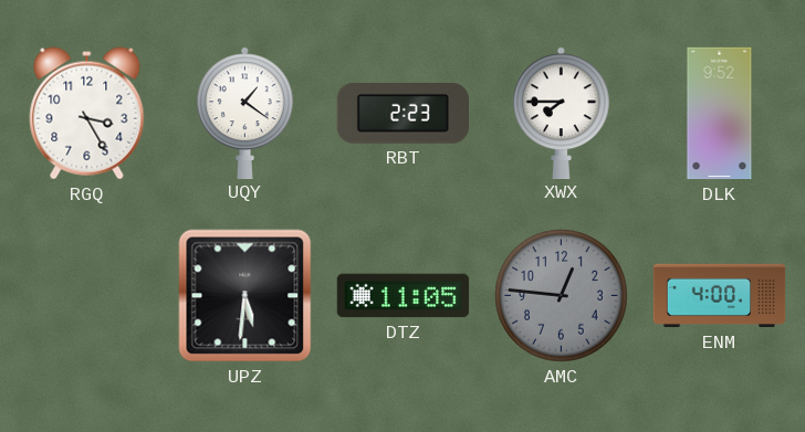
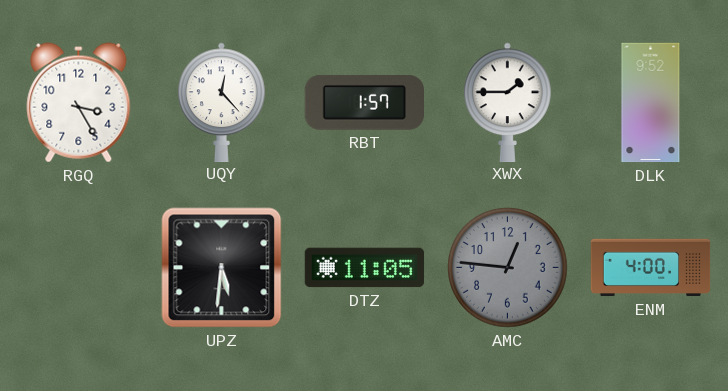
UQY: 1:21 -> 12:23 (222, 102)
RBT: 2:23 -> 1:57 (364, 103)
XWX: 7:45 -> 1:45 (508, 102)
